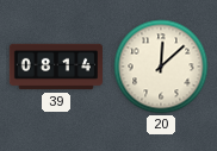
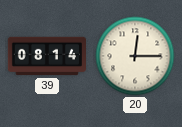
20: 12:08 -> 12:15 (135, 56)
